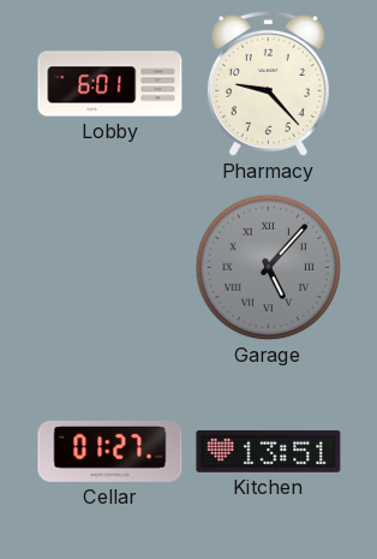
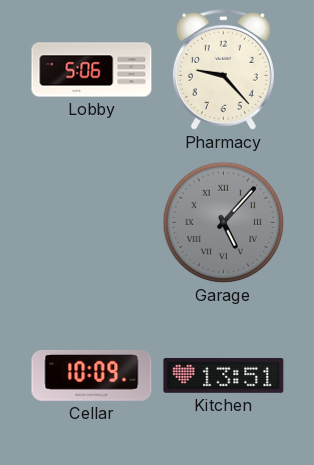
Lobby: 6:01 -> 5:06 (92, 70)
Cellar: 01:27 -> 10:09 (92, 375)
